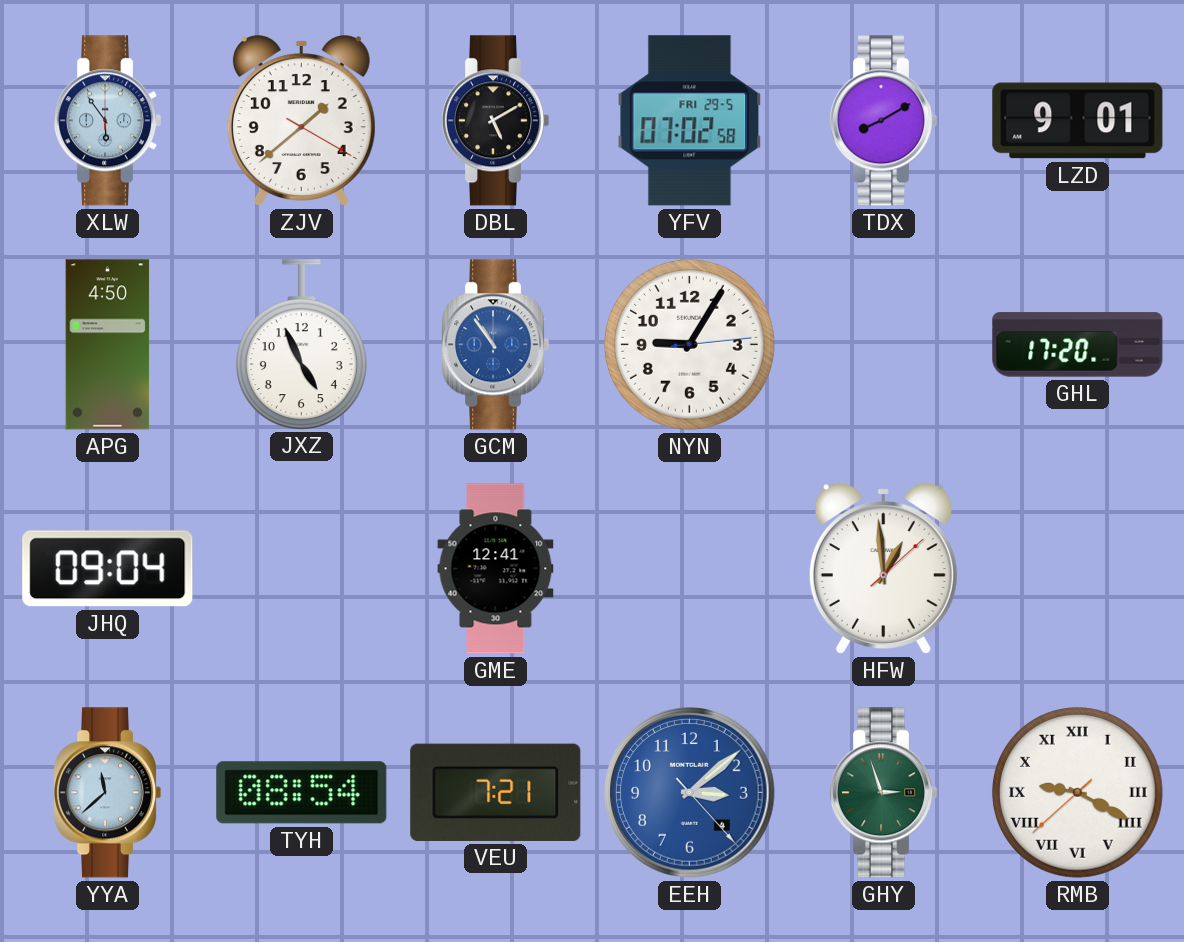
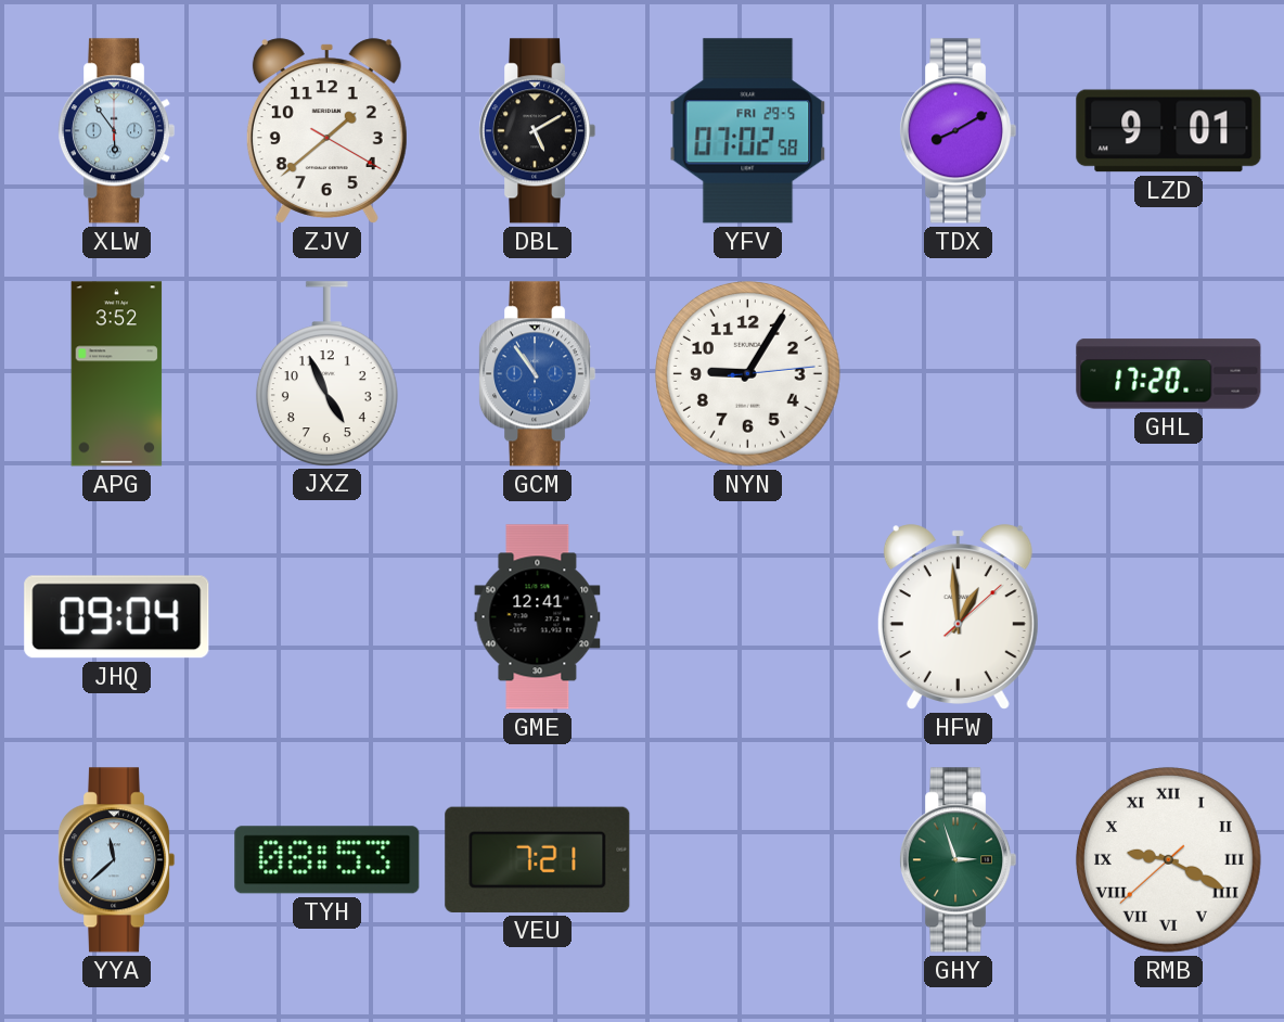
APG: 4:50 -> 3:52 (117, 374)
TYH: 08:54 -> 08:53 (328, 860)
EEH: 3:08 -> none (690, 793)
